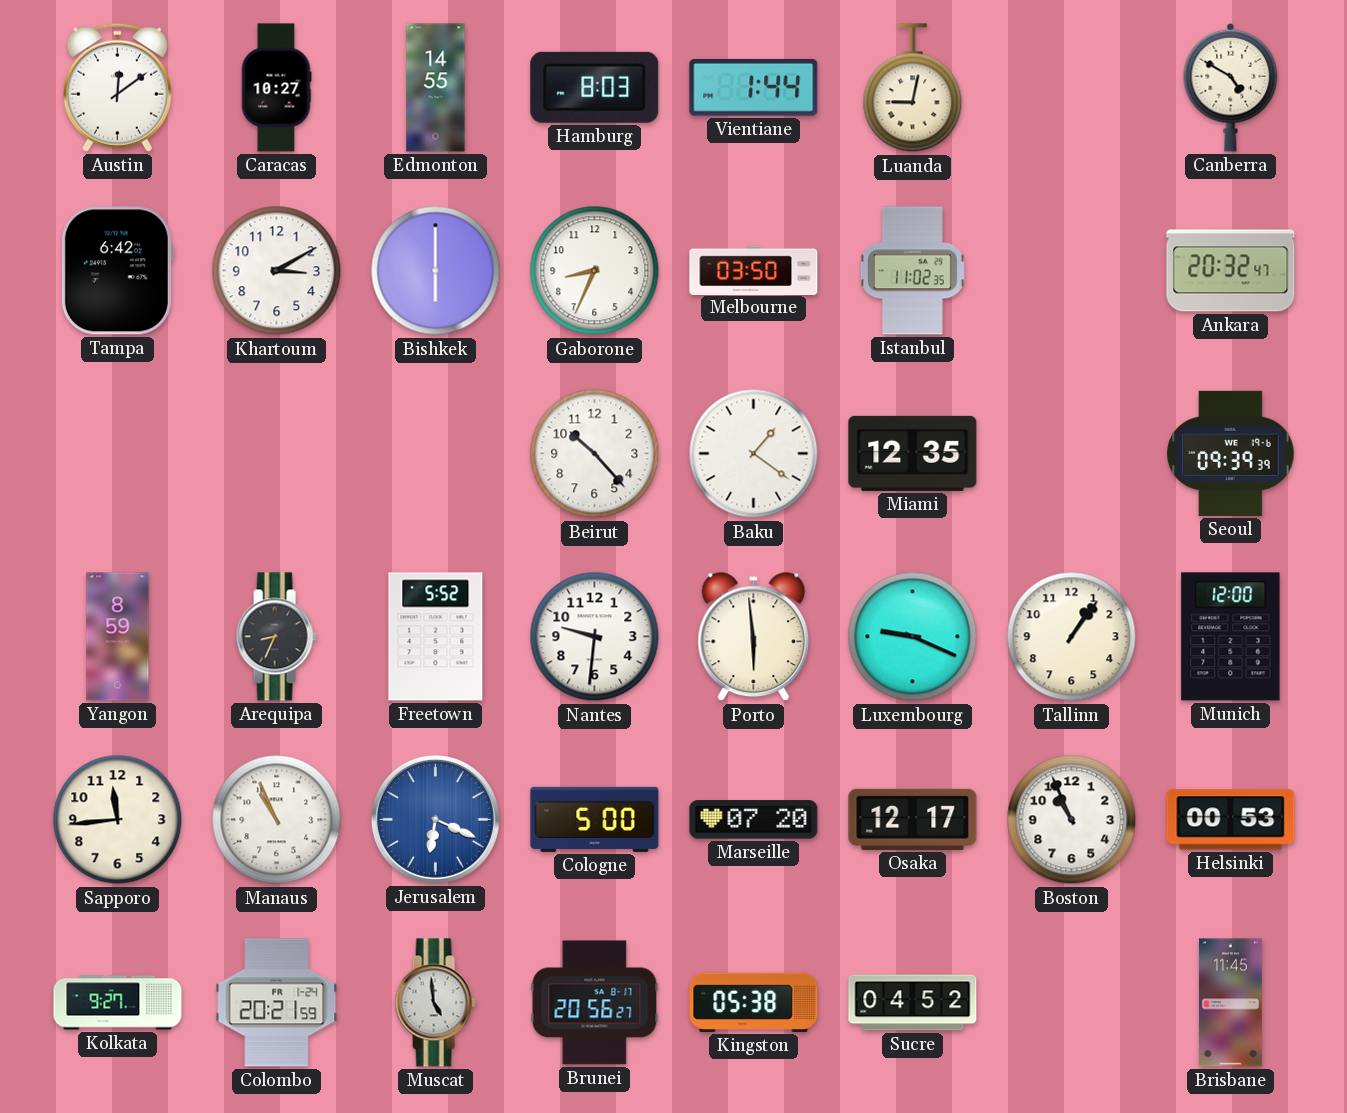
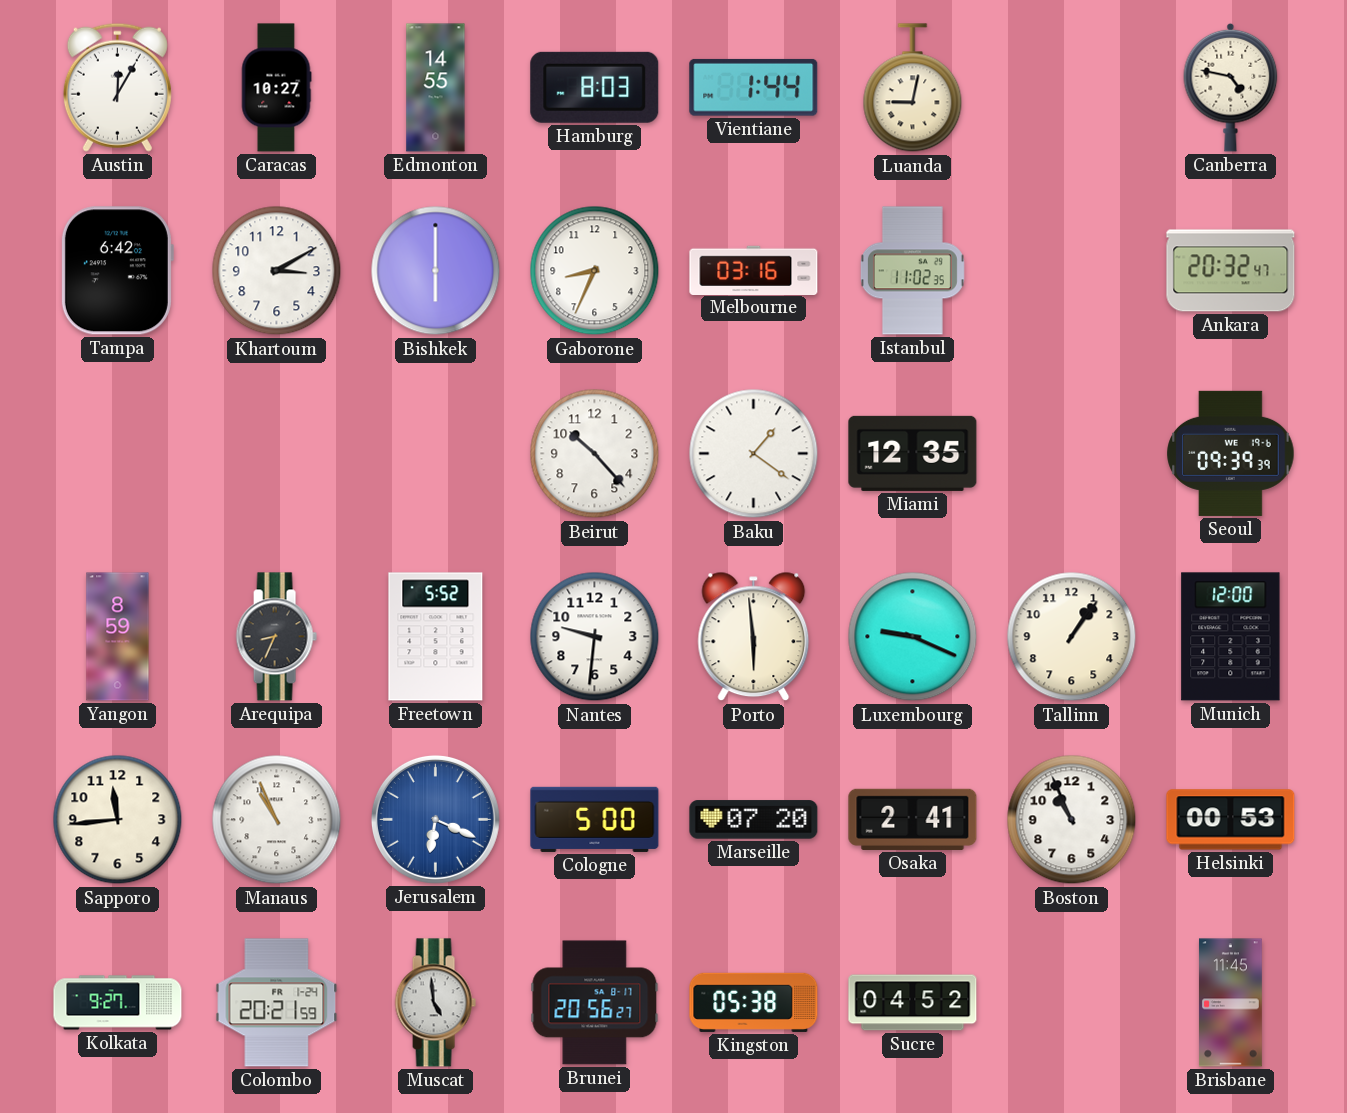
Austin: 12:09 -> 12:05 (117, 87)
Canberra: 4:50 -> 4:47 (1231, 87)
Melbourne: 03:50 -> 03:16 (754, 270)
Osaka: 12:17 -> 2:41 (913, 819)
